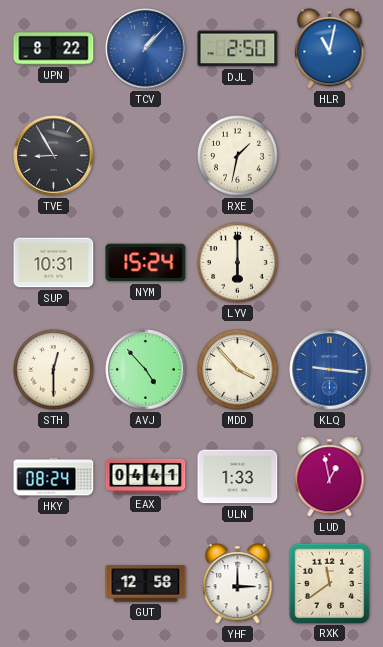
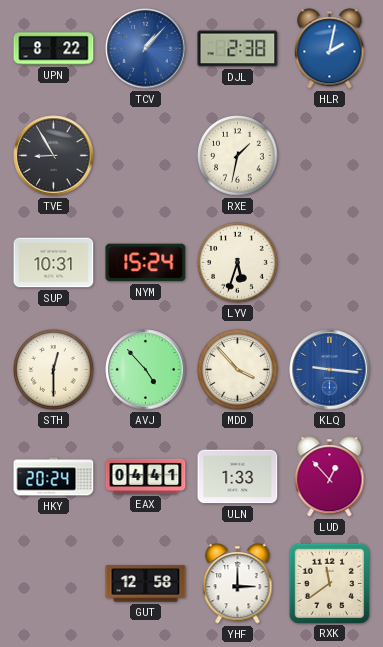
DJL: 2:50 -> 2:38 (238, 49)
HLR: 11:02 -> 2:02 (330, 49)
LYV: 6:00 -> 5:33 (238, 263)
HKY: 08:24 -> 20:24 (54, 477)
LUD: 12:58 -> 12:53 (330, 477)
